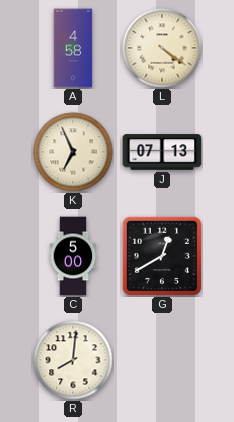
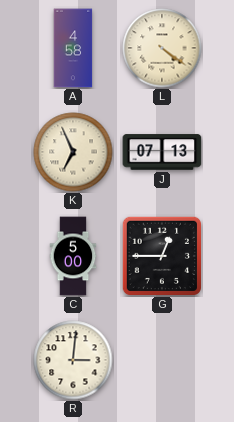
G: 12:40 -> 12:45 (161, 255)
R: 8:01 -> 3:01 (73, 360)
